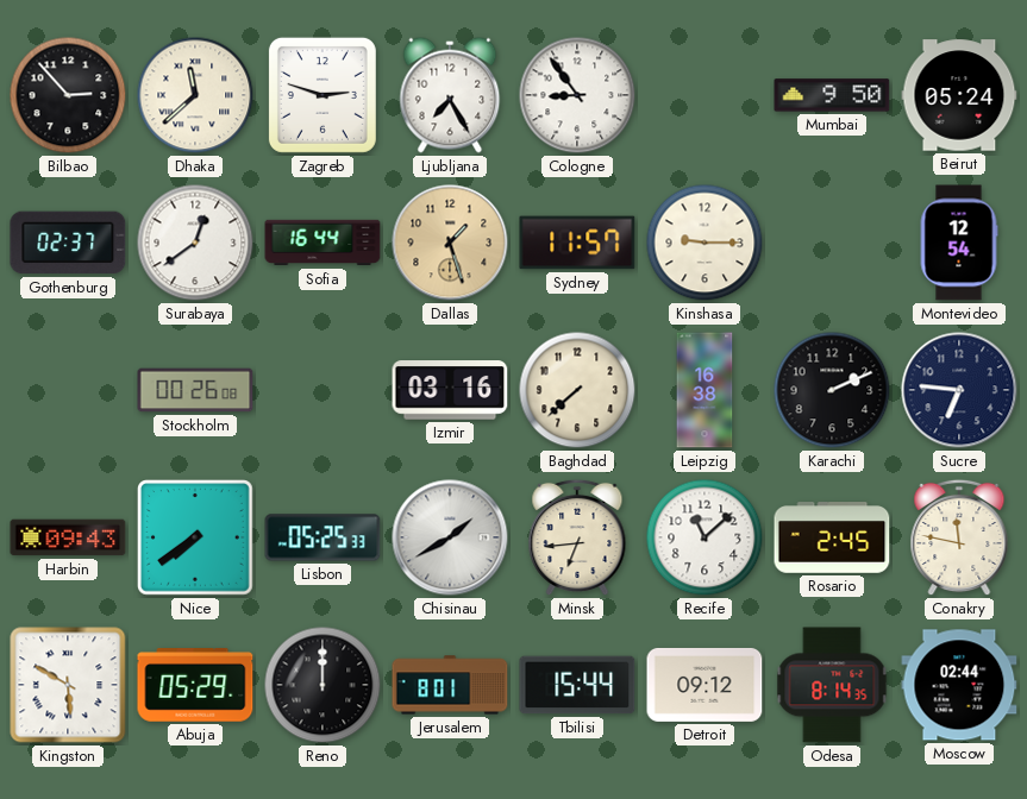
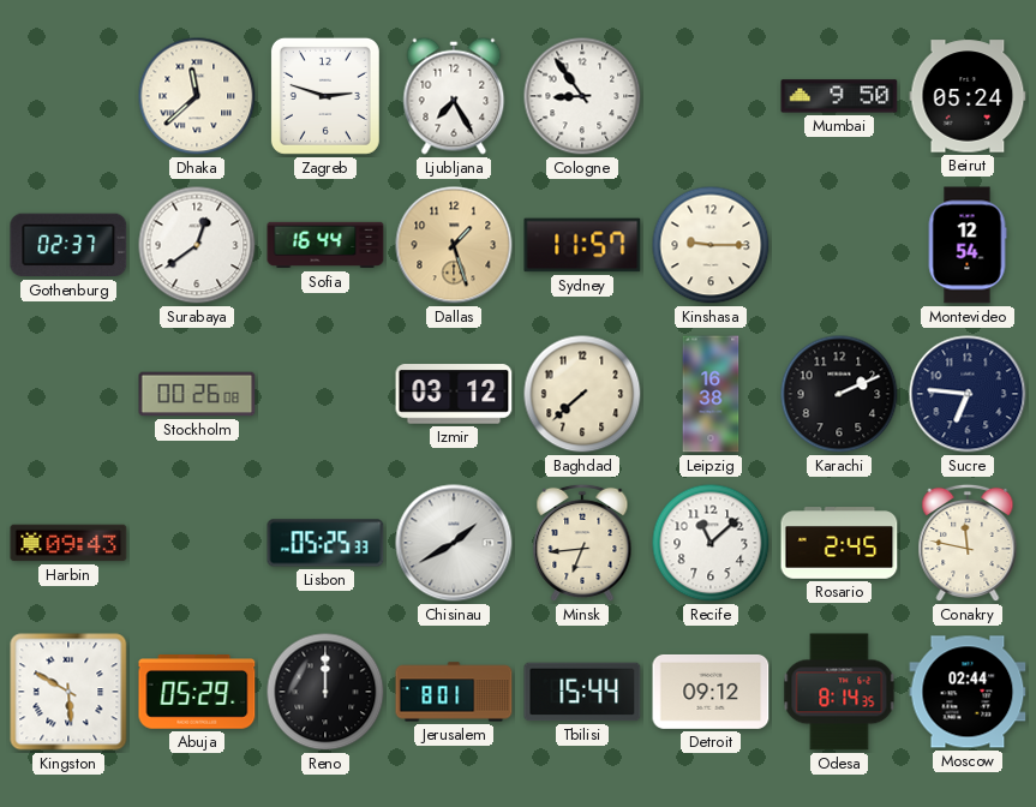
Bilbao: 2:53 -> none (68, 95)
Izmir: 03:16 -> 03:12 (454, 394)
Nice: 7:39 -> none (196, 539)
